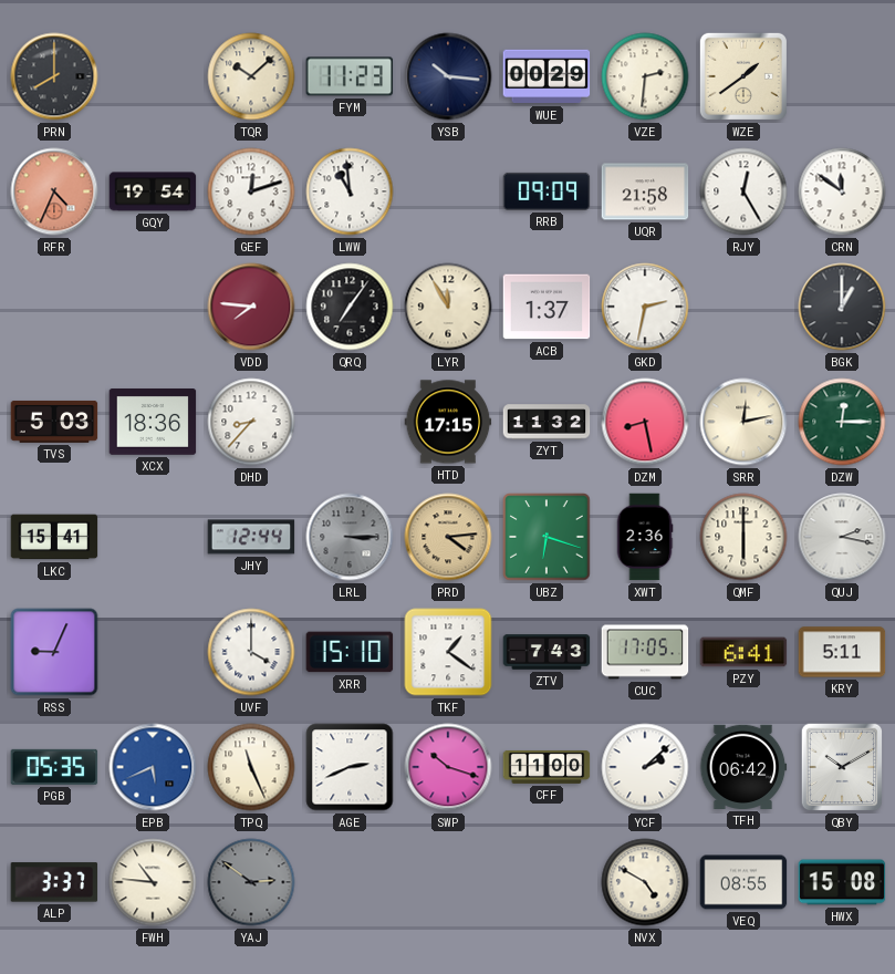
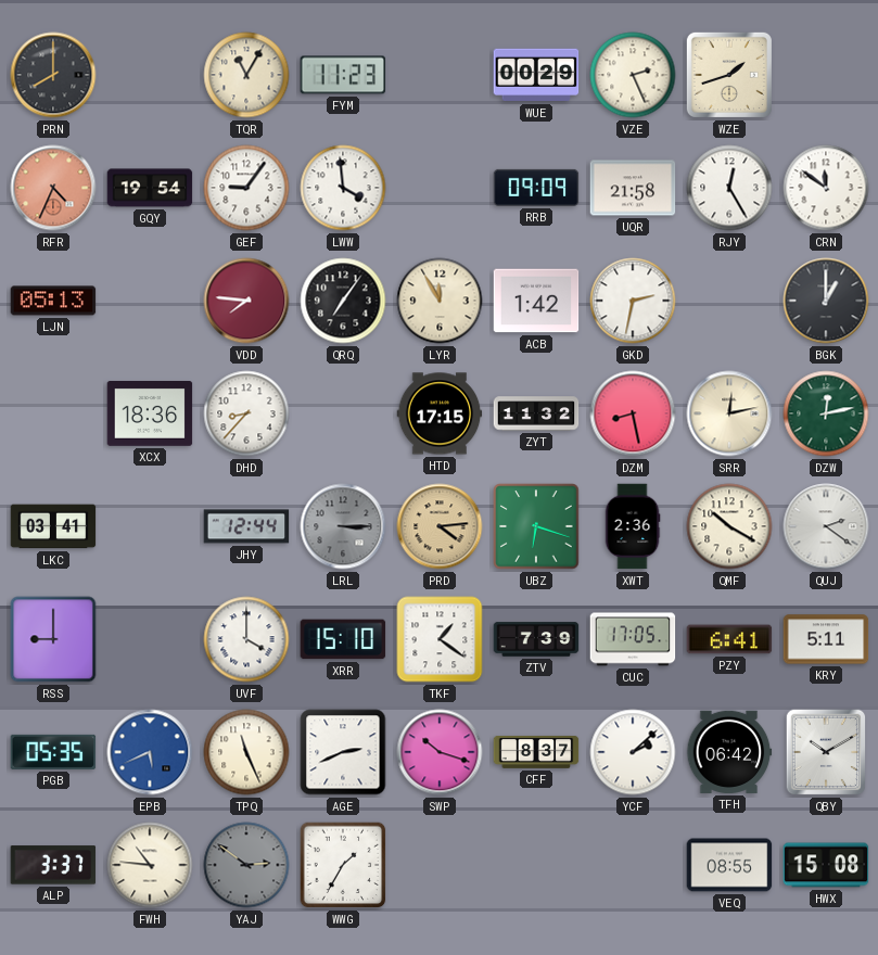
TQR: 10:08 -> 11:05 (246, 75)
YSB: 10:16 -> none (448, 76)
VZE: 2:31 -> 2:26 (633, 75)
WZE: 1:39 -> 1:42 (729, 75)
GEF: 12:12 -> 9:06 (246, 188)
LWW: 10:59 -> 3:59 (343, 188)
LJN: none -> 05:13 (53, 301)
ACB: 1:37 -> 1:42 (536, 301)
TVS: 5:03 -> none (54, 422)
DZW: 12:15 -> 12:13 (826, 413)
LKC: 15:41 -> 03:41 (53, 526)
QMF: 6:00 -> 10:20 (729, 526)
QUJ: 2:17 -> 2:21 (826, 526)
RSS: 9:04 -> 9:00 (53, 639)
ZTV: 7:43 -> 7:39 (536, 639)
CFF: 11:00 -> 8:37 (536, 752)
WWG: none -> 1:35 (343, 865)
NVX: 4:50 -> none (645, 882)
